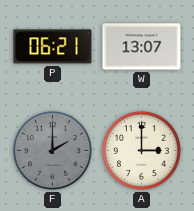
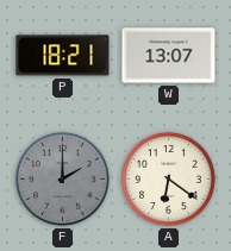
P: 06:21 -> 18:21 (63, 56)
A: 3:00 -> 6:21 (168, 178)
